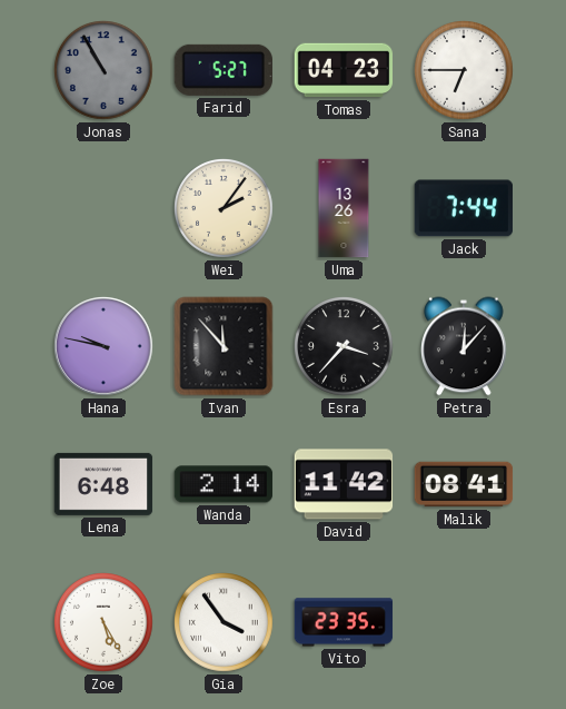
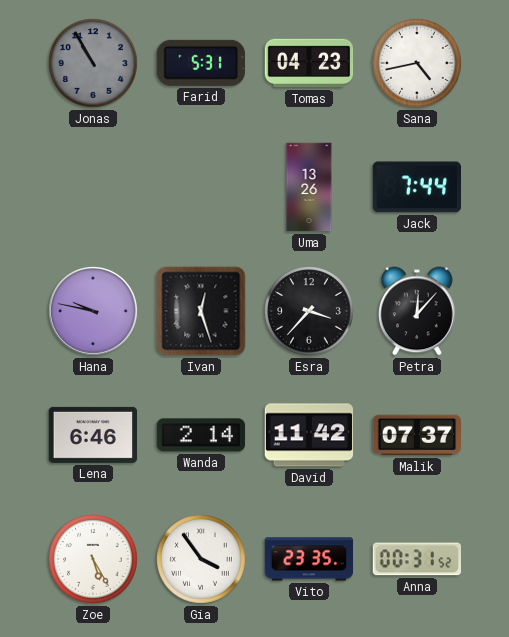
Farid: 5:27 -> 5:31 (200, 63)
Sana: 6:45 -> 4:43 (418, 64)
Wei: 2:06 -> none (225, 209)
Ivan: 11:53 -> 12:27 (201, 311)
Lena: 6:48 -> 6:46 (93, 435)
Malik: 08:41 -> 07:37 (417, 435)
Anna: none -> 00:31 (416, 559)
